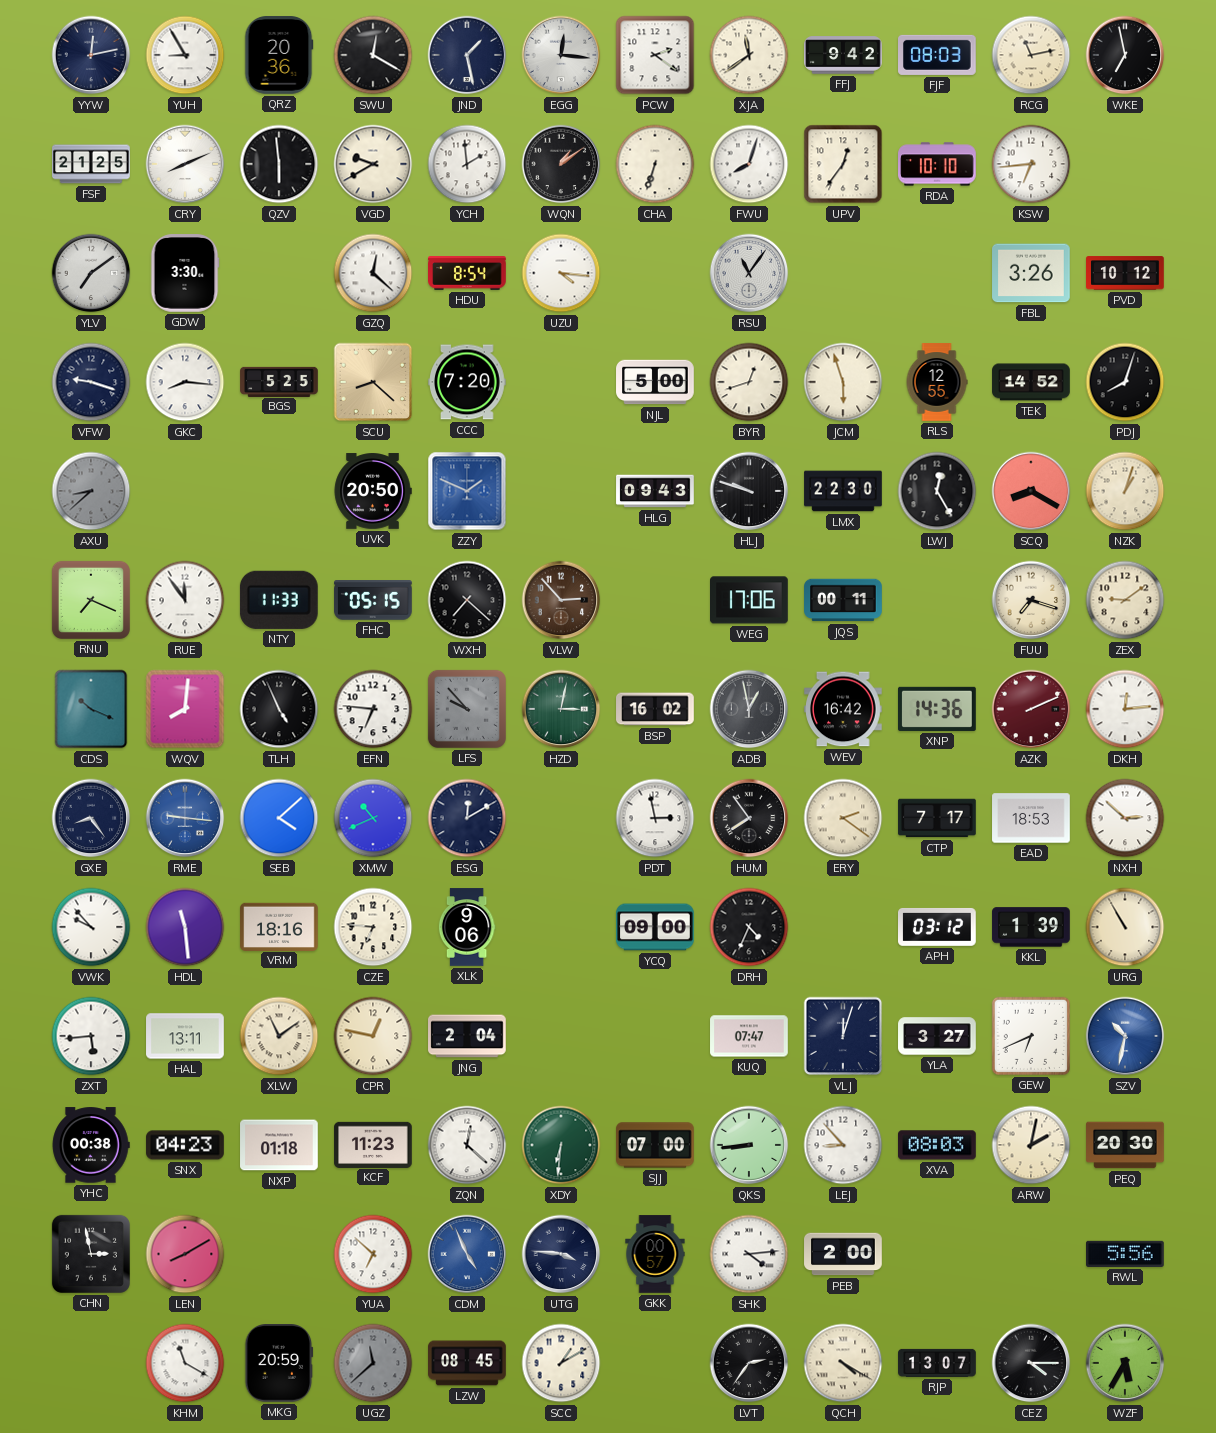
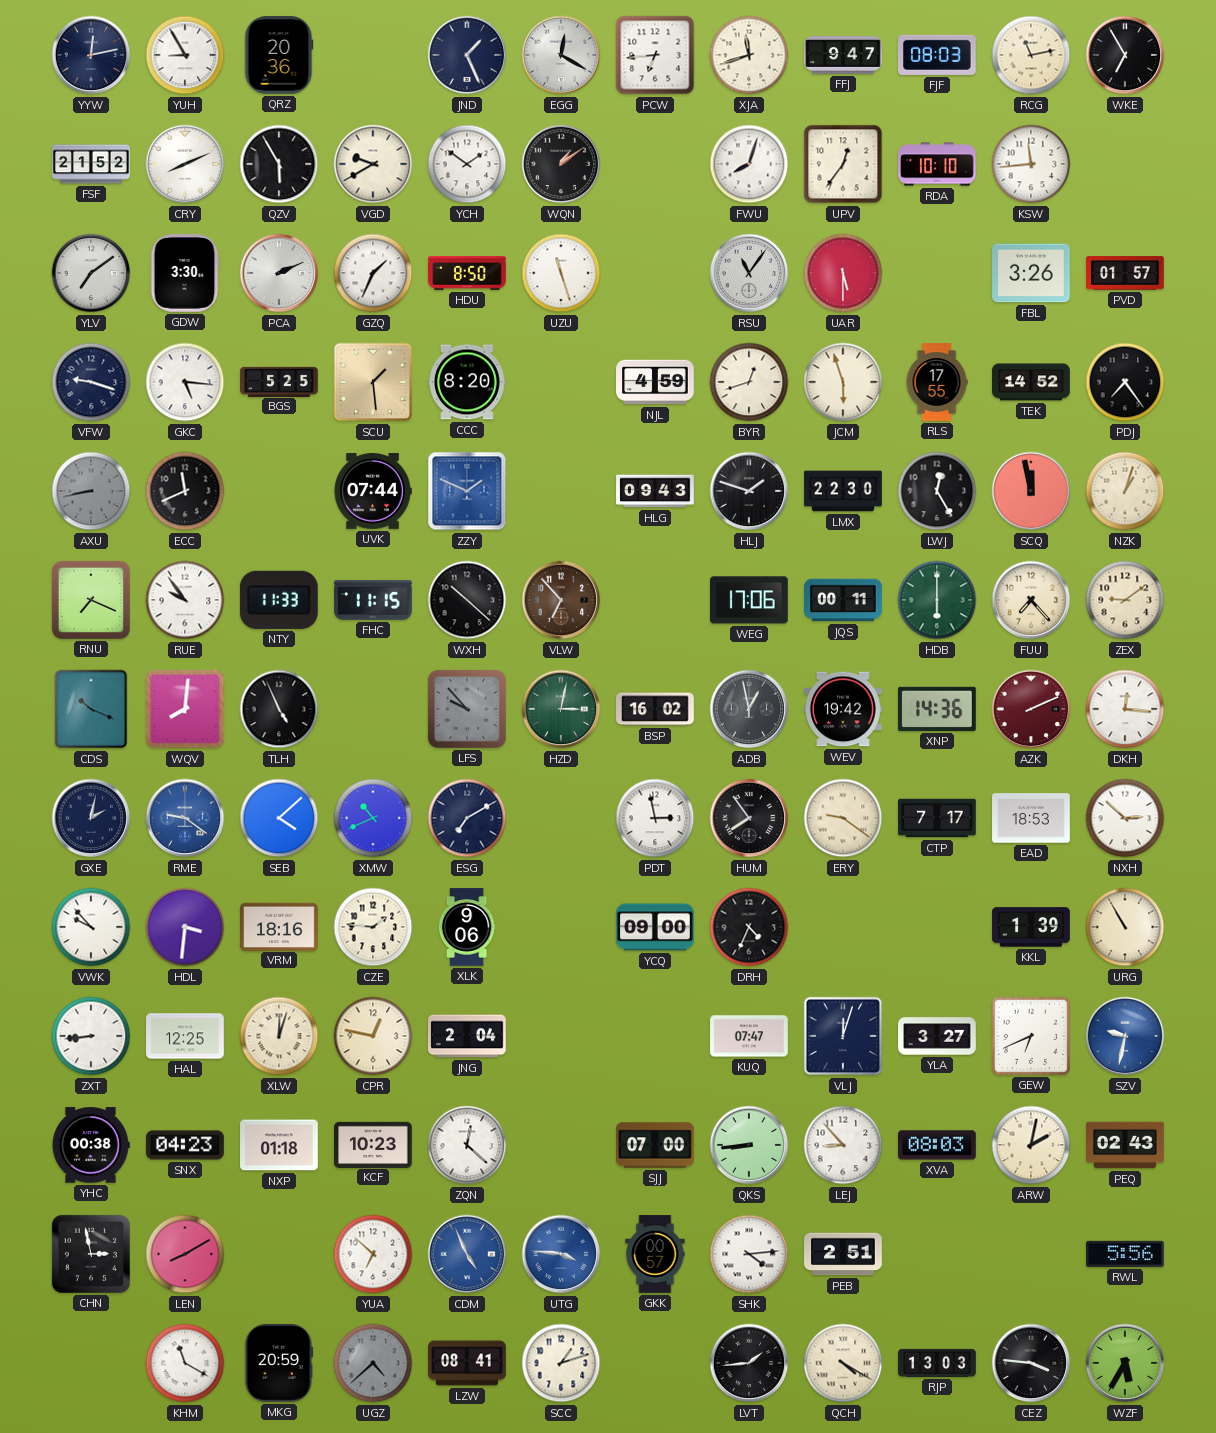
SWU: 12:20 -> none (373, 55)
JND: 1:28 -> 1:26 (467, 55)
EGG: 12:16 -> 12:20 (561, 55)
PCW: 2:21 -> 6:44 (655, 55)
XJA: 11:39 -> 11:42 (749, 55)
FFJ: 9:42 -> 9:47 (843, 55)
WKE: 6:58 -> 6:55 (1125, 55)
FSF: 21:25 -> 21:52 (91, 164)
QZV: 5:59 -> 5:55 (279, 164)
YCH: 1:59 -> 1:51 (467, 164)
CHA: 6:33 -> none (655, 164)
KSW: 6:44 -> 11:44 (1031, 164)
PCA: none -> 2:11 (279, 273)
GZQ: 12:22 -> 1:34 (373, 273)
HDU: 8:54 -> 8:50 (467, 273)
UZU: 4:16 -> 11:27 (561, 273)
UAR: none -> 5:30 (843, 273)
PVD: 10:12 -> 01:57 (1125, 273)
GKC: 8:16 -> 5:16 (185, 382)
SCU: 8:22 -> 1:29 (373, 382)
CCC: 7:20 -> 8:20 (467, 382)
NJL: 5:00 -> 4:59 (655, 382)
RLS: 12:55 -> 17:55 (937, 382)
PDJ: 8:03 -> 7:24 (1125, 382)
AXU: 8:38 -> 8:43 (91, 491)
ECC: none -> 11:41 (185, 491)
UVK: 20:50 -> 07:44 (373, 491)
HLJ: 9:48 -> 1:48 (749, 491)
SCQ: 8:20 -> 11:58 (1031, 491)
RUE: 11:54 -> 9:54 (185, 600)
FHC: 05:15 -> 11:15 (373, 600)
WXH: 7:22 -> 10:22 (467, 600)
VLW: 2:53 -> 6:53 (561, 600)
HDB: none -> 6:00 (937, 600)
FUU: 7:18 -> 7:23 (1031, 600)
EFN: 6:46 -> none (373, 709)
WEV: 16:42 -> 19:42 (843, 709)
DKH: 12:14 -> 12:16 (1125, 709)
GXE: 8:24 -> 2:02 (91, 818)
RME: 9:16 -> 9:21 (185, 818)
ESG: 12:10 -> 7:10 (467, 818)
ERY: 2:21 -> 9:21 (843, 818)
HDL: 11:29 -> 3:31 (185, 927)
CZE: 6:46 -> 1:46 (373, 927)
APH: 03:12 -> none (937, 927)
ZXT: 5:44 -> 8:44 (91, 1036)
HAL: 13:11 -> 12:25 (185, 1036)
XLW: 11:09 -> 12:03 (279, 1036)
SZV: 10:32 -> 9:32 (1125, 1036)
KCF: 11:23 -> 10:23 (373, 1144)
XDY: 6:31 -> none (561, 1145)
PEQ: 20:30 -> 02:43 (1125, 1145)
UTG dial: navy -> blue (561, 1254)
PEB: 2:00 -> 2:51 (843, 1254)
UGZ: 11:38 -> 4:38 (373, 1363)
LZW: 08:45 -> 08:41 (467, 1363)
SCC: 1:10 -> 1:12 (561, 1363)
LVT: 2:36 -> 1:44 (749, 1363)
RJP: 13:07 -> 13:03 (937, 1363)
CEZ: 4:15 -> 3:46 (1031, 1363)
